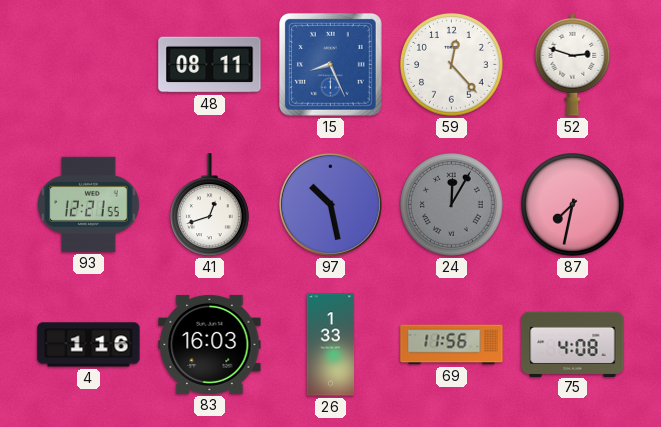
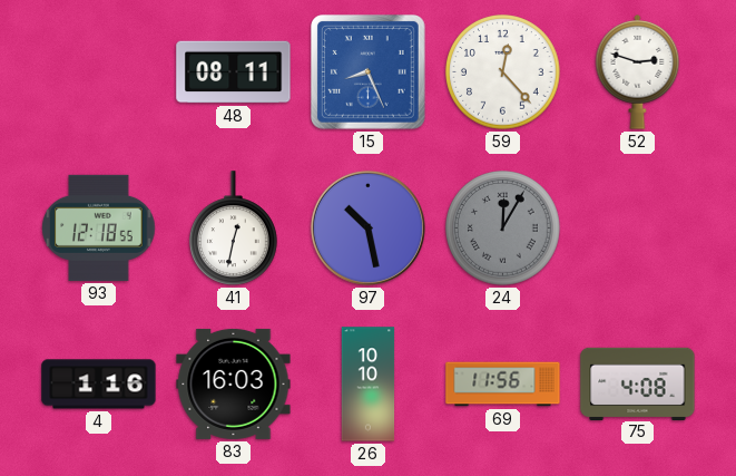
93: 12:21 -> 12:18 (99, 227)
41: 12:42 -> 12:32 (234, 229)
87: 7:32 -> none (573, 205)
26: 1:33 -> 10:10 (369, 385)
